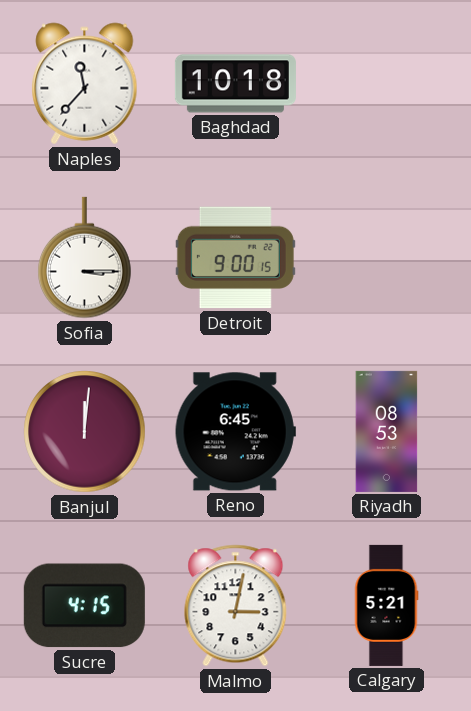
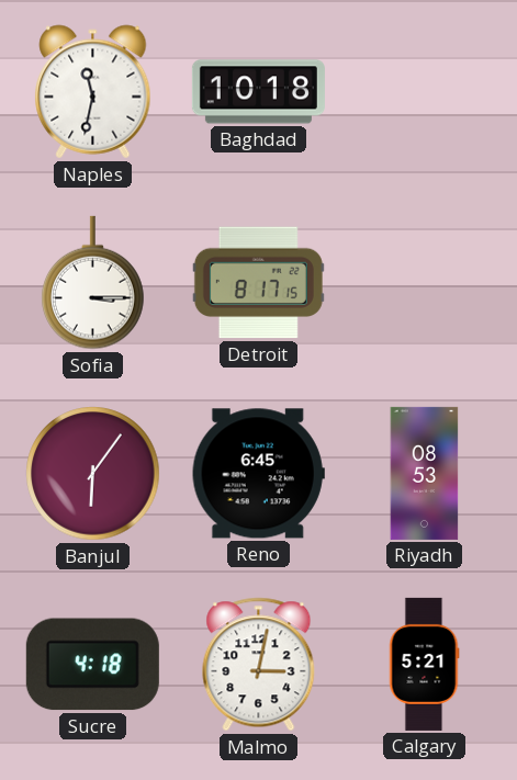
Naples: 11:37 -> 11:32 (93, 92)
Detroit: 9:00 -> 8:17 (258, 283)
Banjul: 12:01 -> 6:06 (93, 474)
Sucre: 4:15 -> 4:18 (92, 665)
